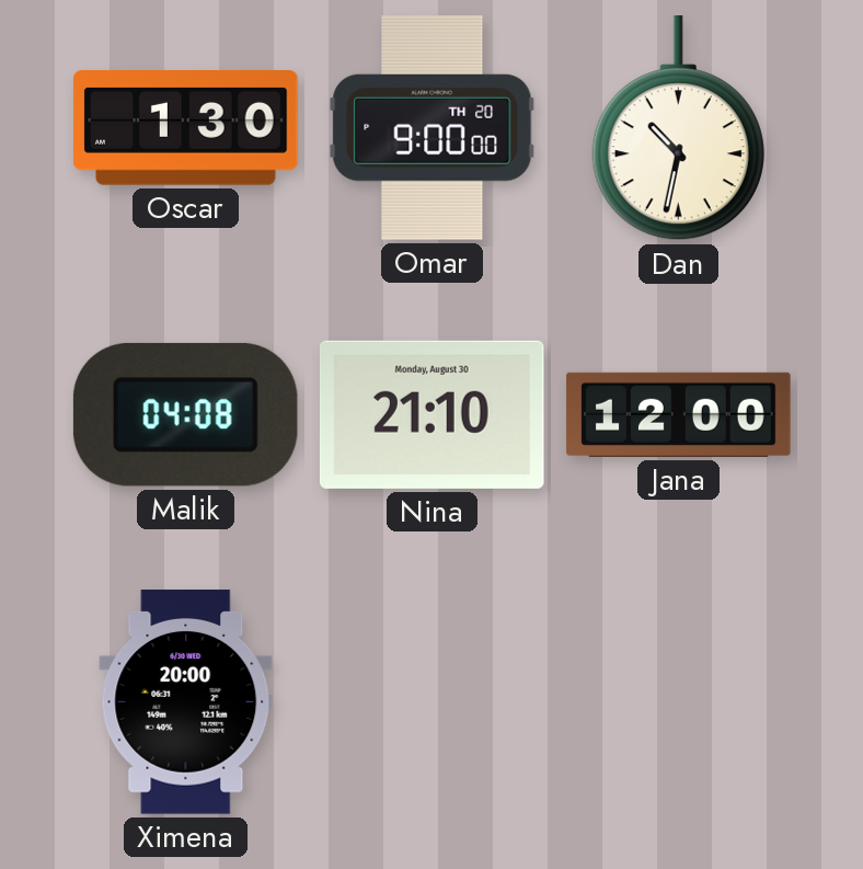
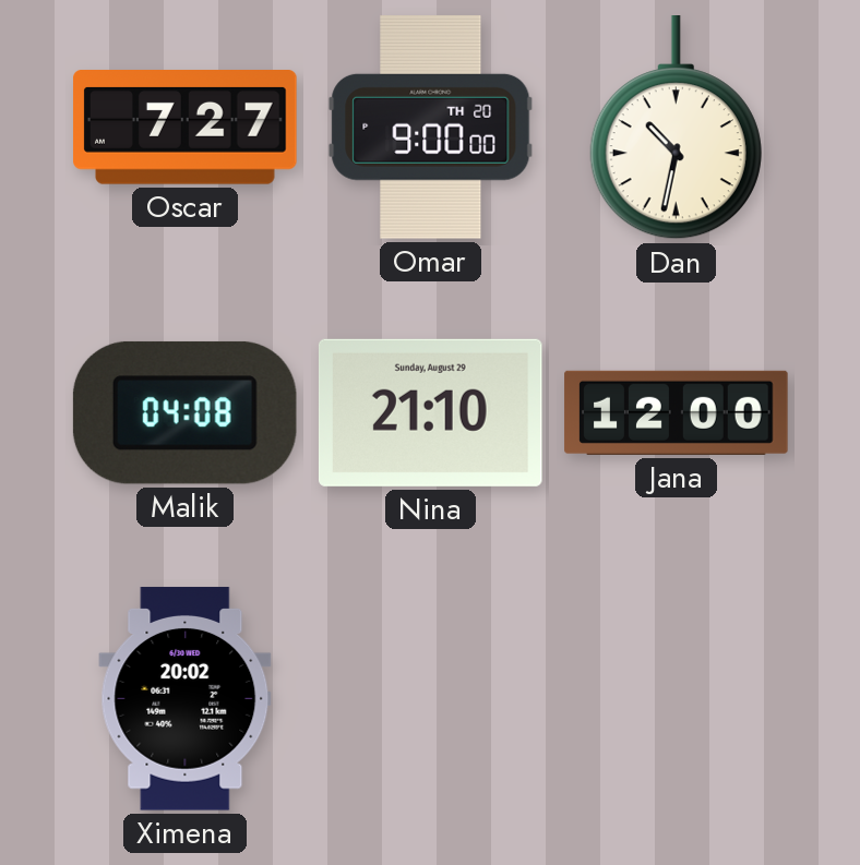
Oscar: 1:30 -> 7:27 (186, 128)
Nina date: Monday, August 30 -> Sunday, August 29 (430, 412)
Ximena: 20:00 -> 20:02 (186, 699)
